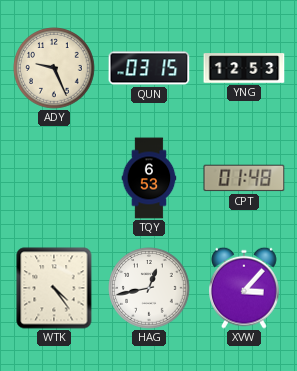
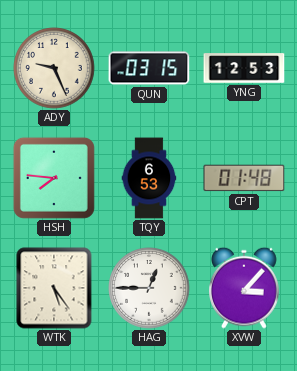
HSH: none -> 7:46 (54, 178)
WTK: 4:24 -> 5:24 (54, 288)
HAG: 12:43 -> 12:45 (149, 288)
